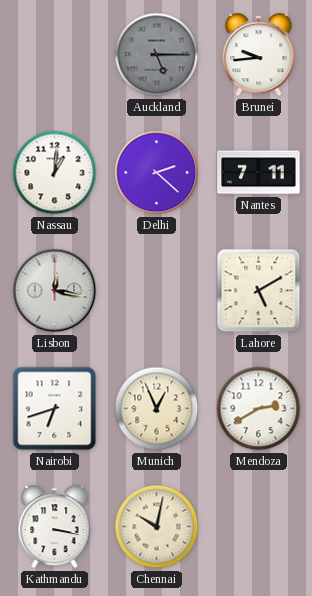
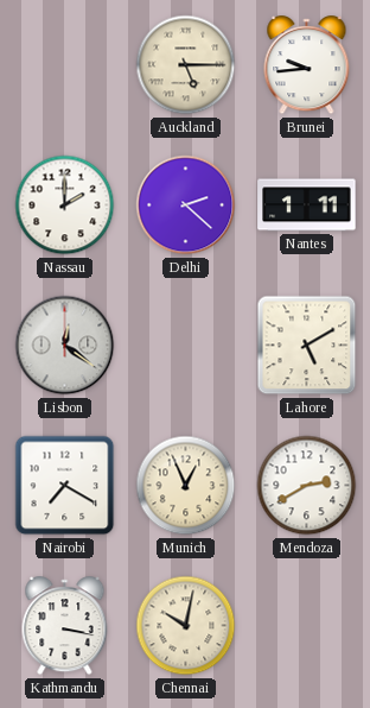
Auckland dial: grey -> cream (186, 65)
Nassau: 1:01 -> 2:00 (65, 206)
Nantes: 7:11 -> 1:11 (307, 206)
Lisbon: 12:17 -> 12:21 (65, 346)
Nairobi: 6:42 -> 7:20 (65, 486)
